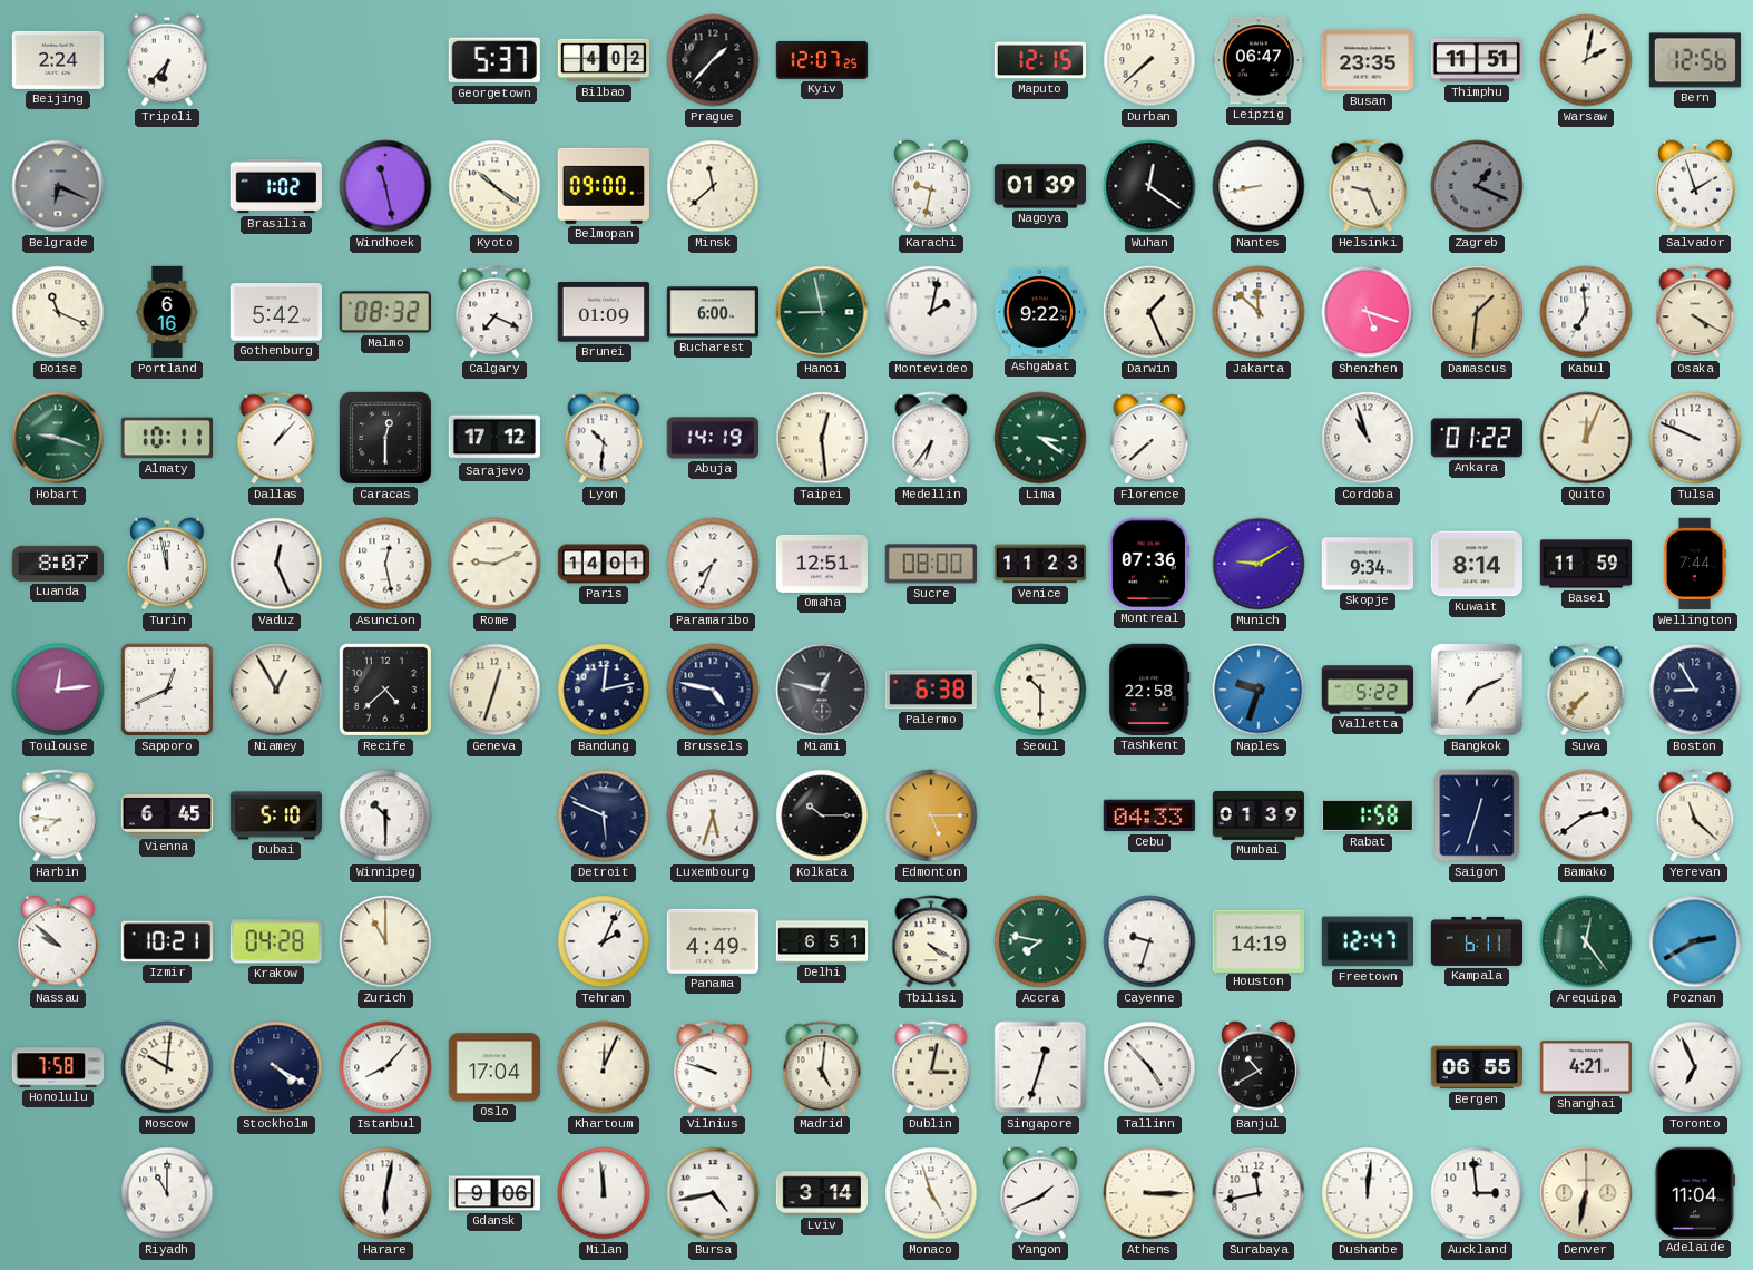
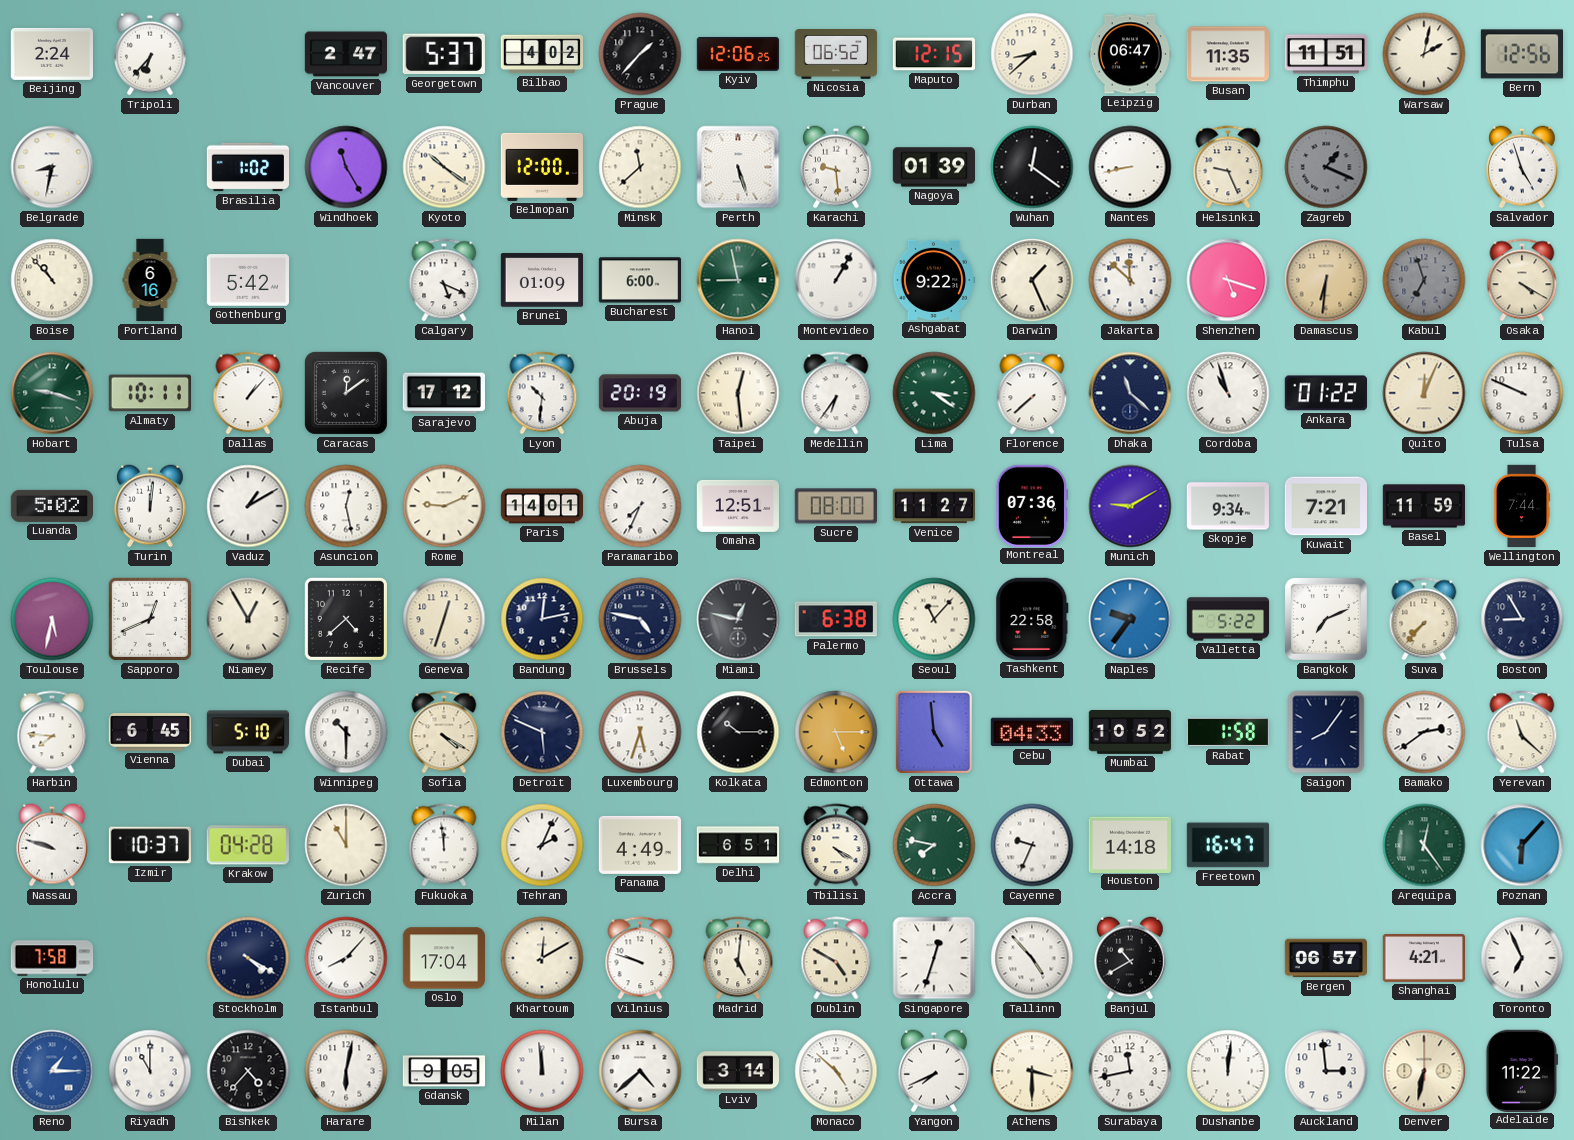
Vancouver: none -> 2:47 (346, 54)
Kyiv: 12:07 -> 12:06 (738, 54)
Nicosia: none -> 06:52 (836, 55)
Durban: 7:38 -> 8:38 (1032, 54)
Busan: 23:35 -> 11:35 (1227, 54)
Belgrade: 6:19 -> 8:32 (52, 167)
Belgrade dial: grey -> white (52, 167)
Windhoek: 11:28 -> 11:25 (346, 167)
Belmopan: 09:00 -> 12:00 (541, 167)
Perth: none -> 5:27 (738, 167)
Karachi: 9:32 -> 9:29 (836, 167)
Salvador: 1:57 -> 4:57 (1522, 167)
Boise: 11:19 -> 10:53 (52, 280)
Malmo: 08:32 -> none (385, 312)
Calgary: 7:19 -> 5:19 (444, 280)
Montevideo: 2:02 -> 1:05 (836, 280)
Damascus: 1:31 -> 6:31 (1326, 280)
Kabul: 6:59 -> 6:57 (1424, 280)
Kabul dial: white -> grey (1424, 280)
Caracas: 12:30 -> 12:09 (346, 393)
Abuja: 14:19 -> 20:19 (639, 393)
Dhaka: none -> 11:22 (1130, 393)
Luanda: 8:07 -> 5:02 (51, 506)
Turin: 11:58 -> 12:01 (150, 506)
Vaduz: 12:26 -> 1:10 (248, 506)
Venice: 11:23 -> 11:27 (933, 506)
Kuwait: 8:14 -> 7:21 (1325, 506)
Toulouse: 12:14 -> 5:32 (52, 619)
Seoul: 10:30 -> 11:07 (934, 619)
Naples: 9:33 -> 9:36 (1130, 619)
Sofia: none -> 4:20 (444, 732)
Ottawa: none -> 4:59 (934, 732)
Mumbai: 01:39 -> 10:52 (1129, 732)
Saigon: 12:33 -> 8:06 (1326, 732)
Nassau: 9:52 -> 9:48 (52, 845)
Izmir: 10:21 -> 10:37 (149, 845)
Fukuoka: none -> 11:59 (444, 845)
Cayenne: 9:33 -> 9:34 (1032, 845)
Houston: 14:19 -> 14:18 (1129, 844)
Freetown: 12:47 -> 16:47 (1227, 845)
Kampala: 6:11 -> none (1477, 941)
Poznan: 2:40 -> 6:07 (1522, 845)
Moscow: 10:01 -> none (167, 1067)
Khartoum: 12:04 -> 12:10 (542, 958)
Dublin: 3:02 -> 4:50 (836, 958)
Bergen: 06:55 -> 06:57 (1325, 958)
Reno: none -> 1:15 (52, 1071)
Bishkek: none -> 4:37 (248, 1071)
Gdansk: 9:06 -> 9:05 (444, 1071)
Bursa: 4:43 -> 4:38 (640, 1071)
Monaco: 4:57 -> 4:52 (836, 1071)
Yangon: 1:41 -> 7:41 (934, 1071)
Athens: 3:15 -> 3:30 (1032, 1071)
Adelaide: 11:04 -> 11:22 (1521, 1070)
